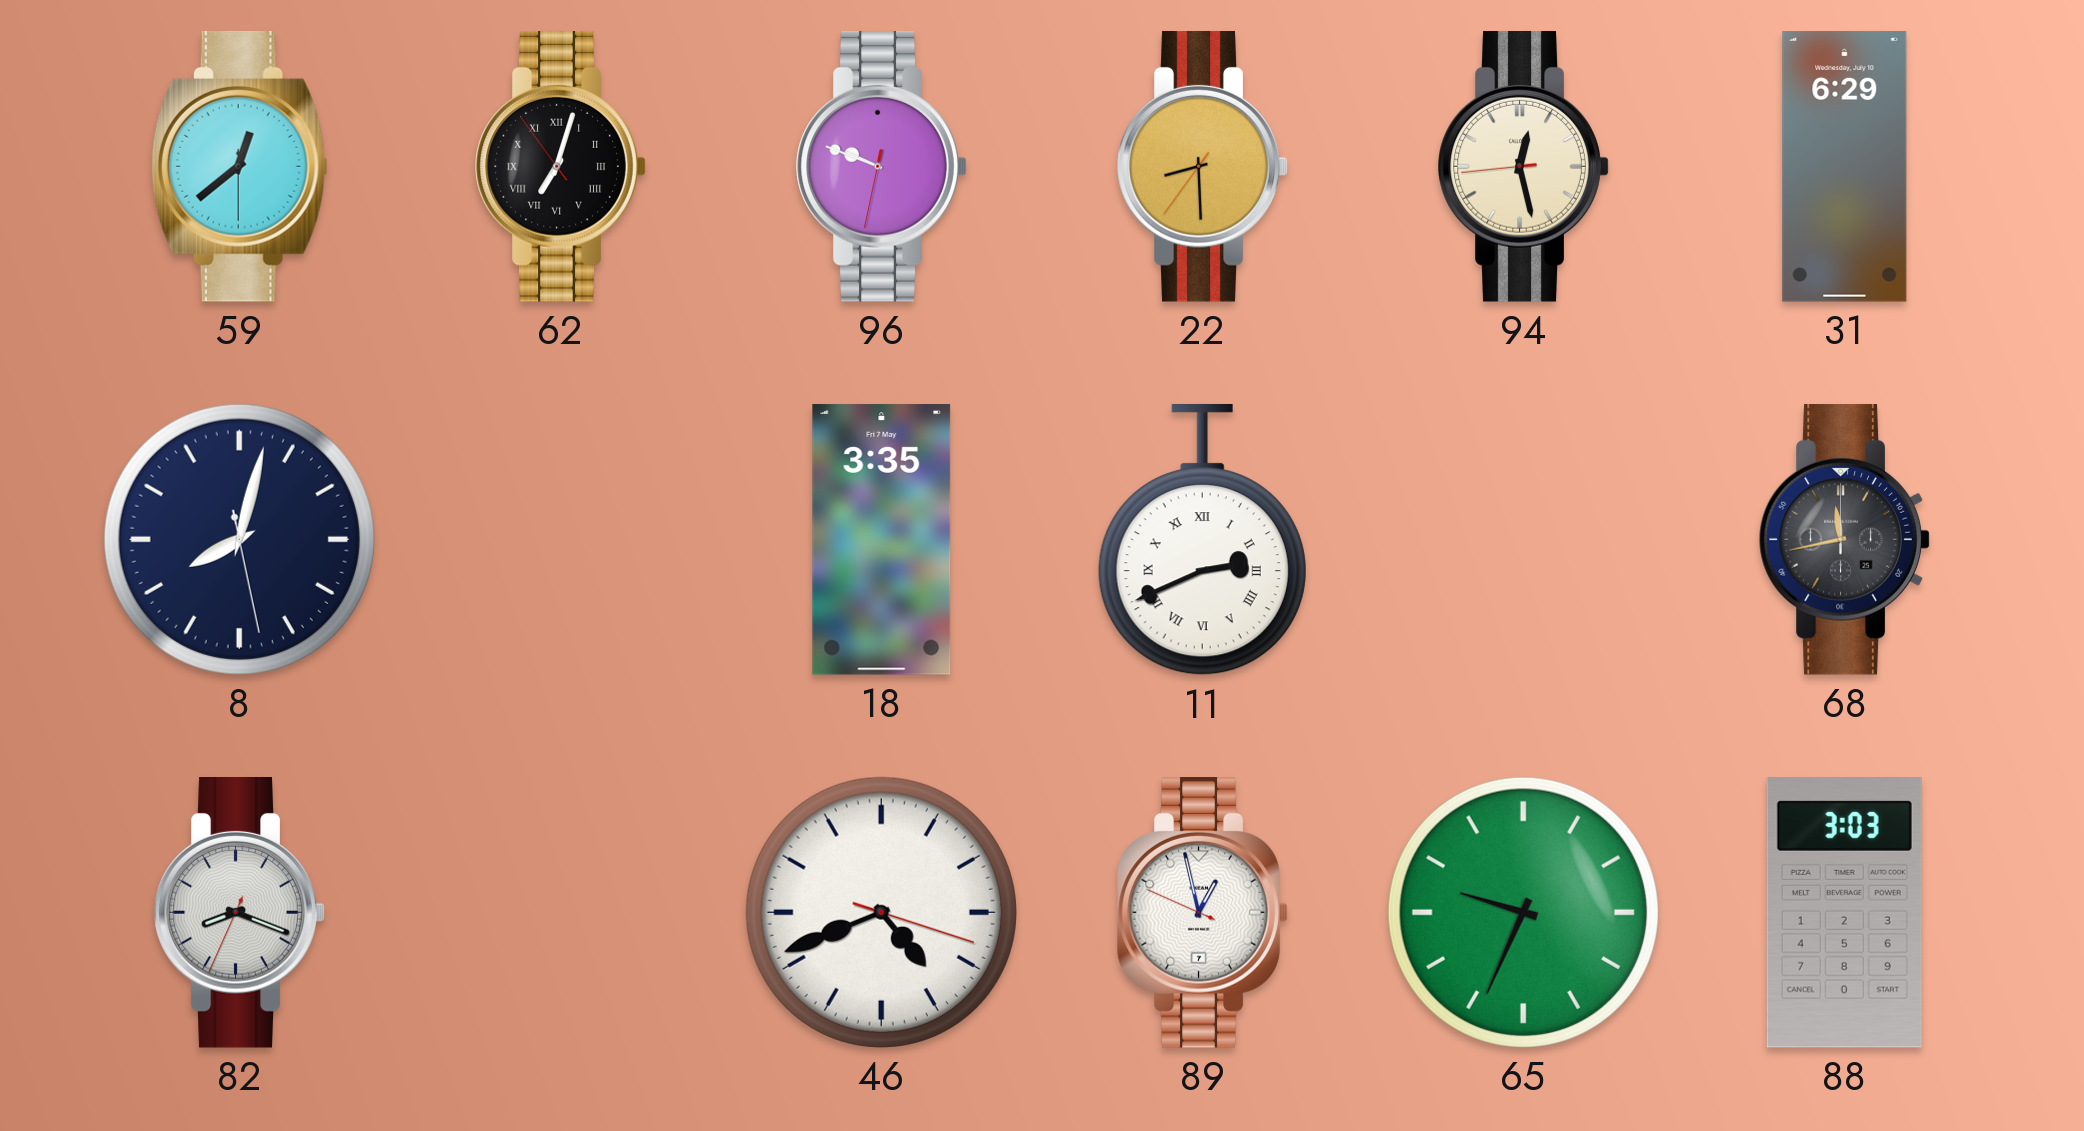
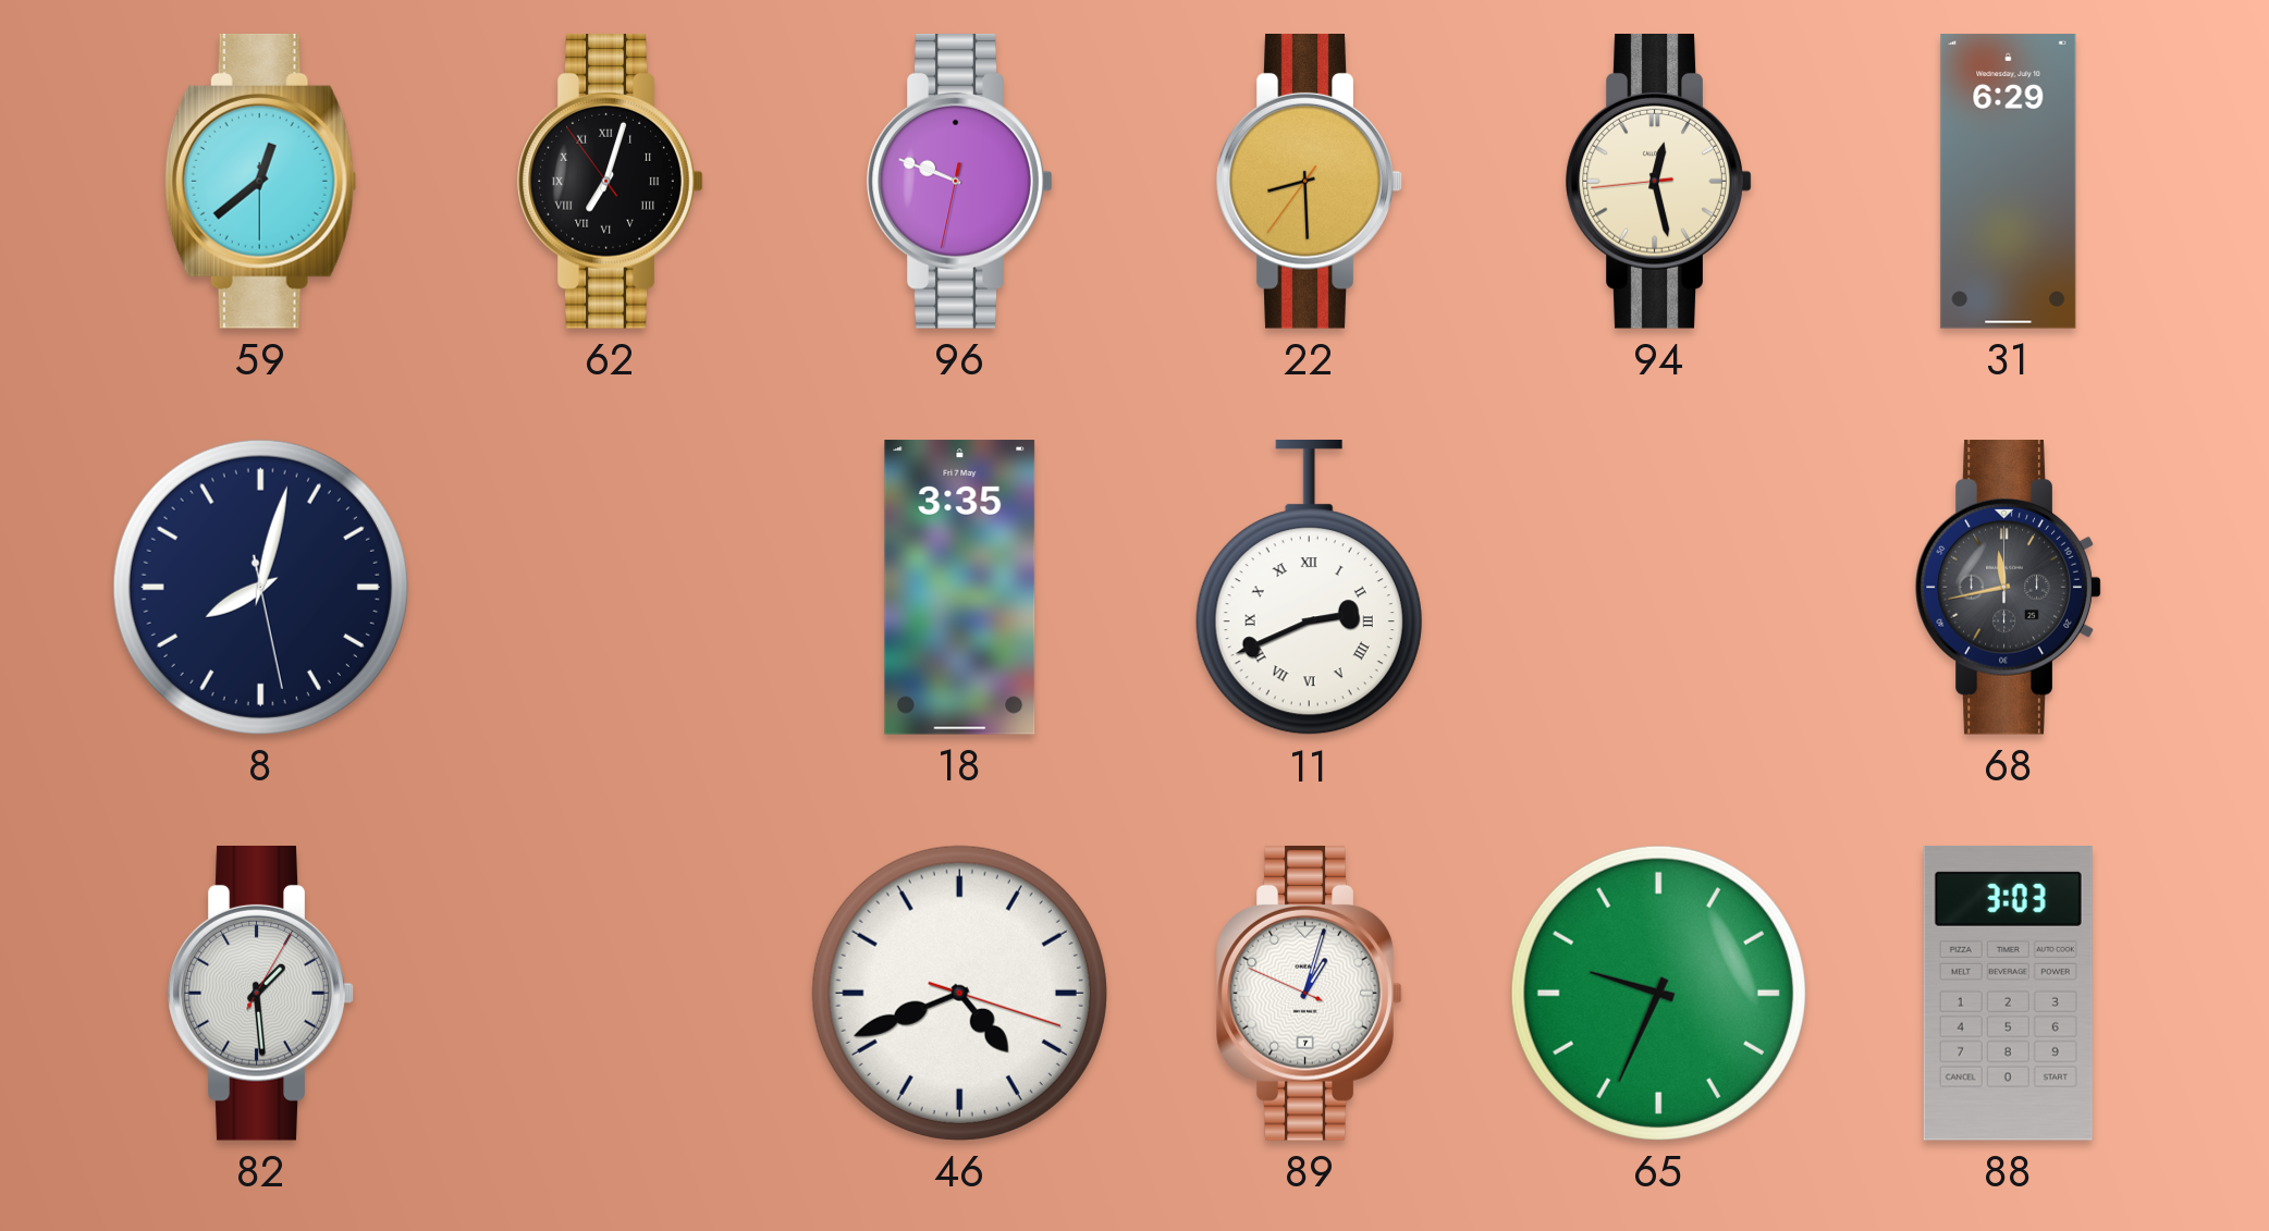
82: 8:18 -> 1:29 (260, 994)
89: 12:57 -> 1:02 (1309, 994)
